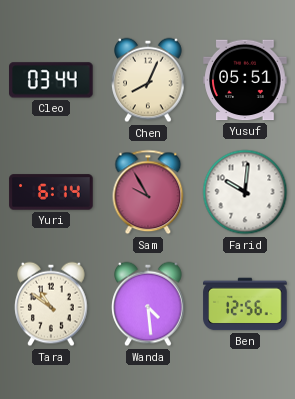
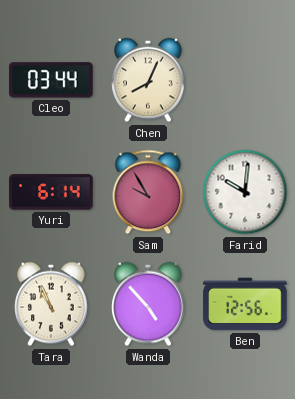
Yusuf: 05:51 -> none (245, 80)
Tara: 10:51 -> 10:56 (51, 304)
Wanda: 4:29 -> 4:53 (148, 304)
